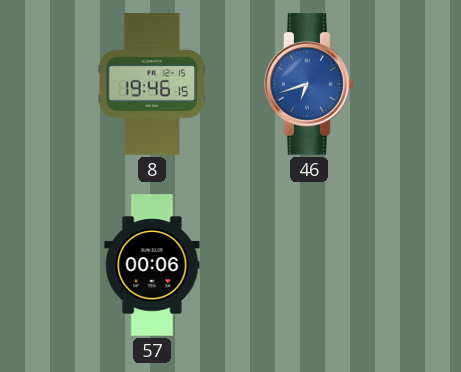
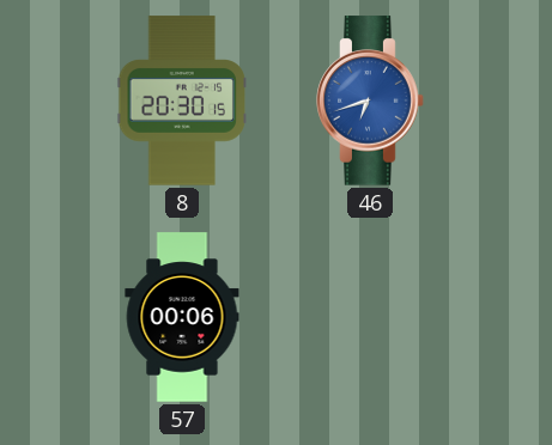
8: 19:46 -> 20:30 (181, 100)
